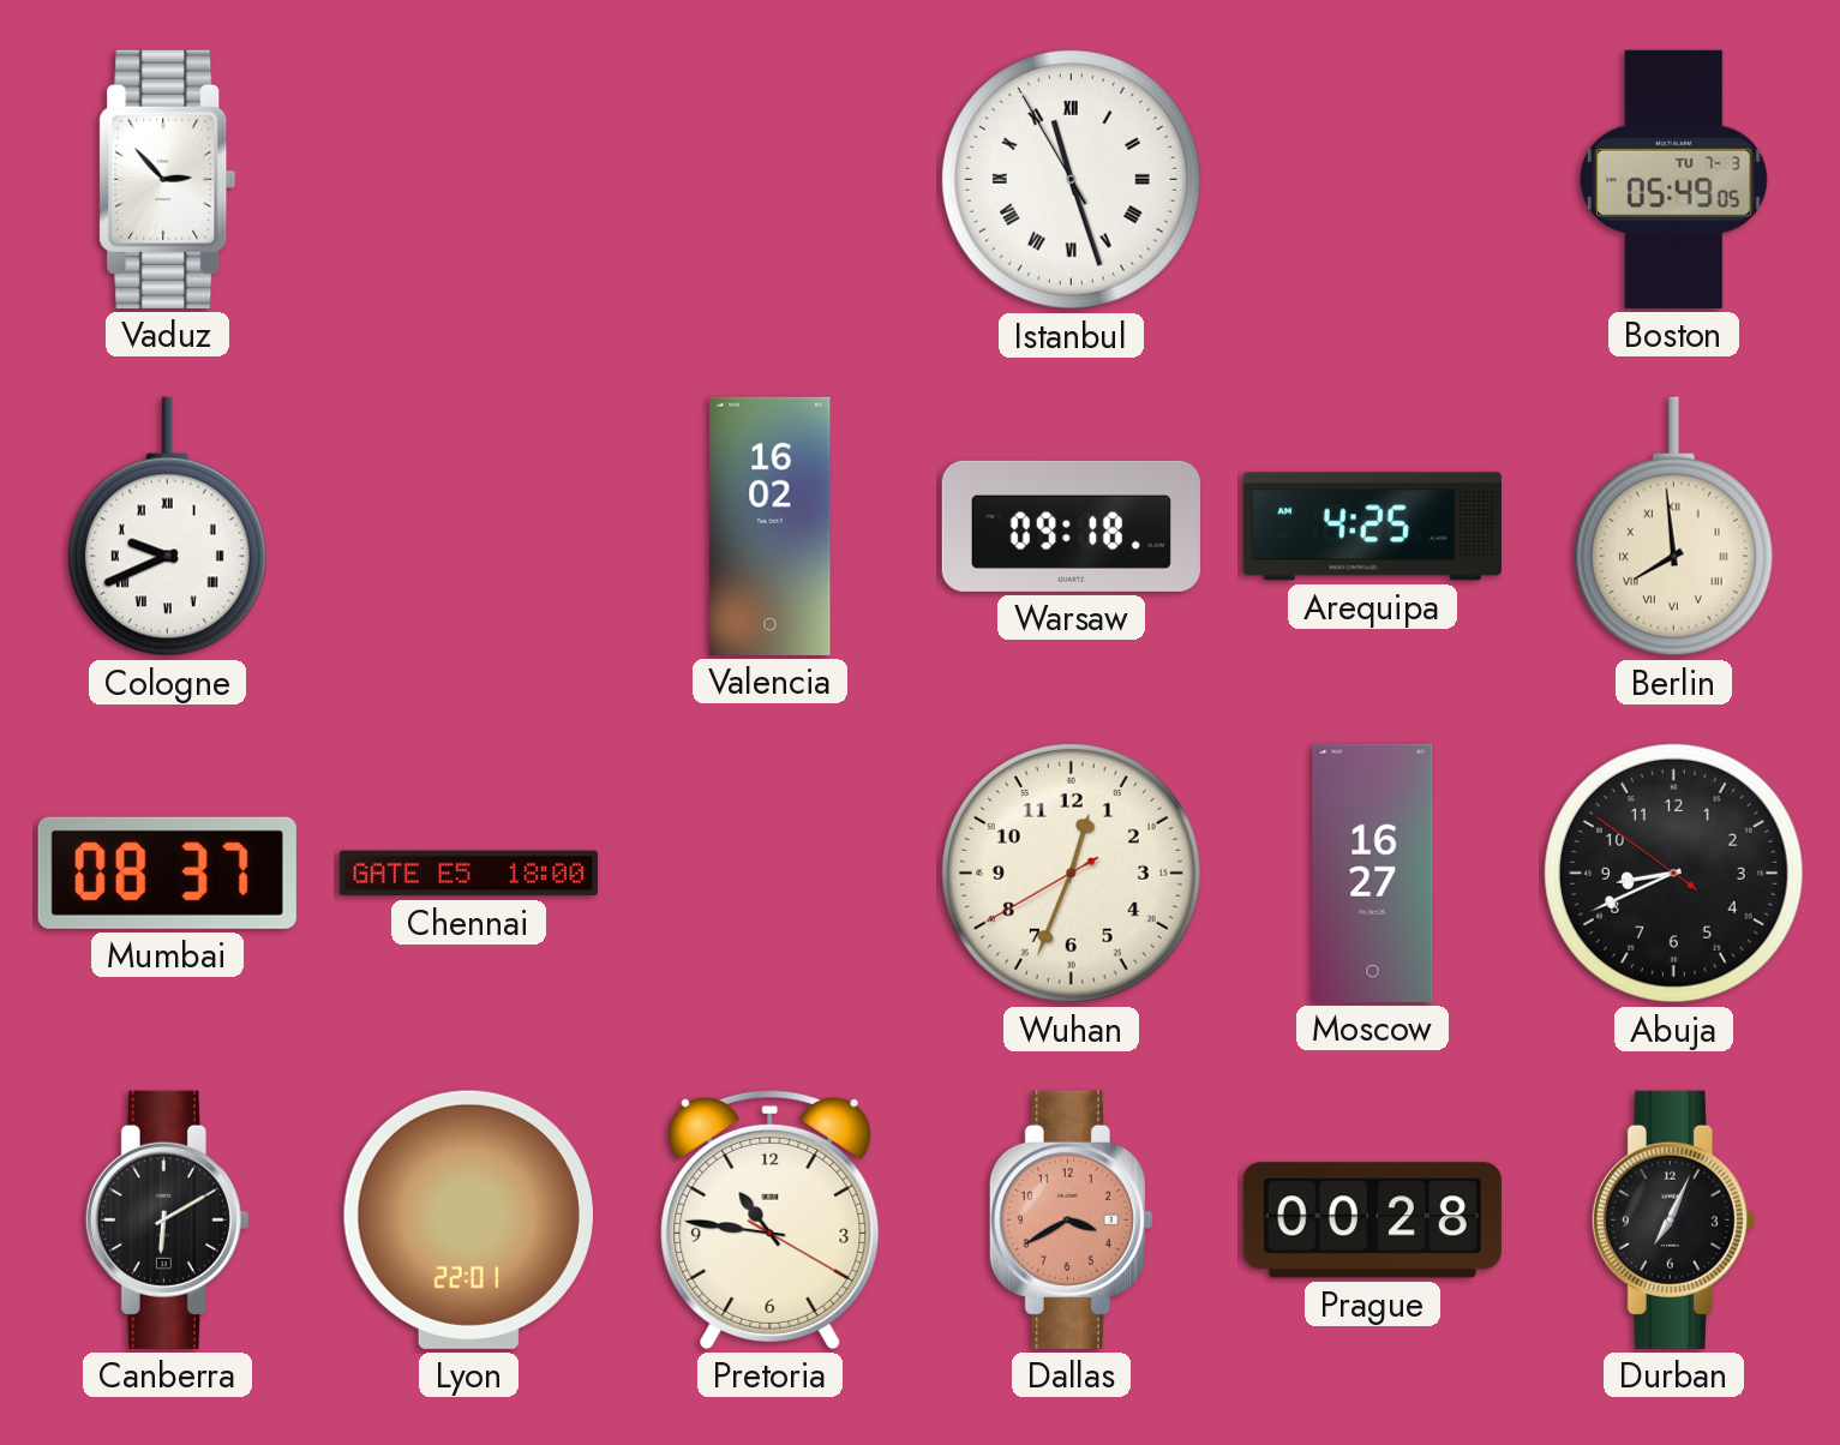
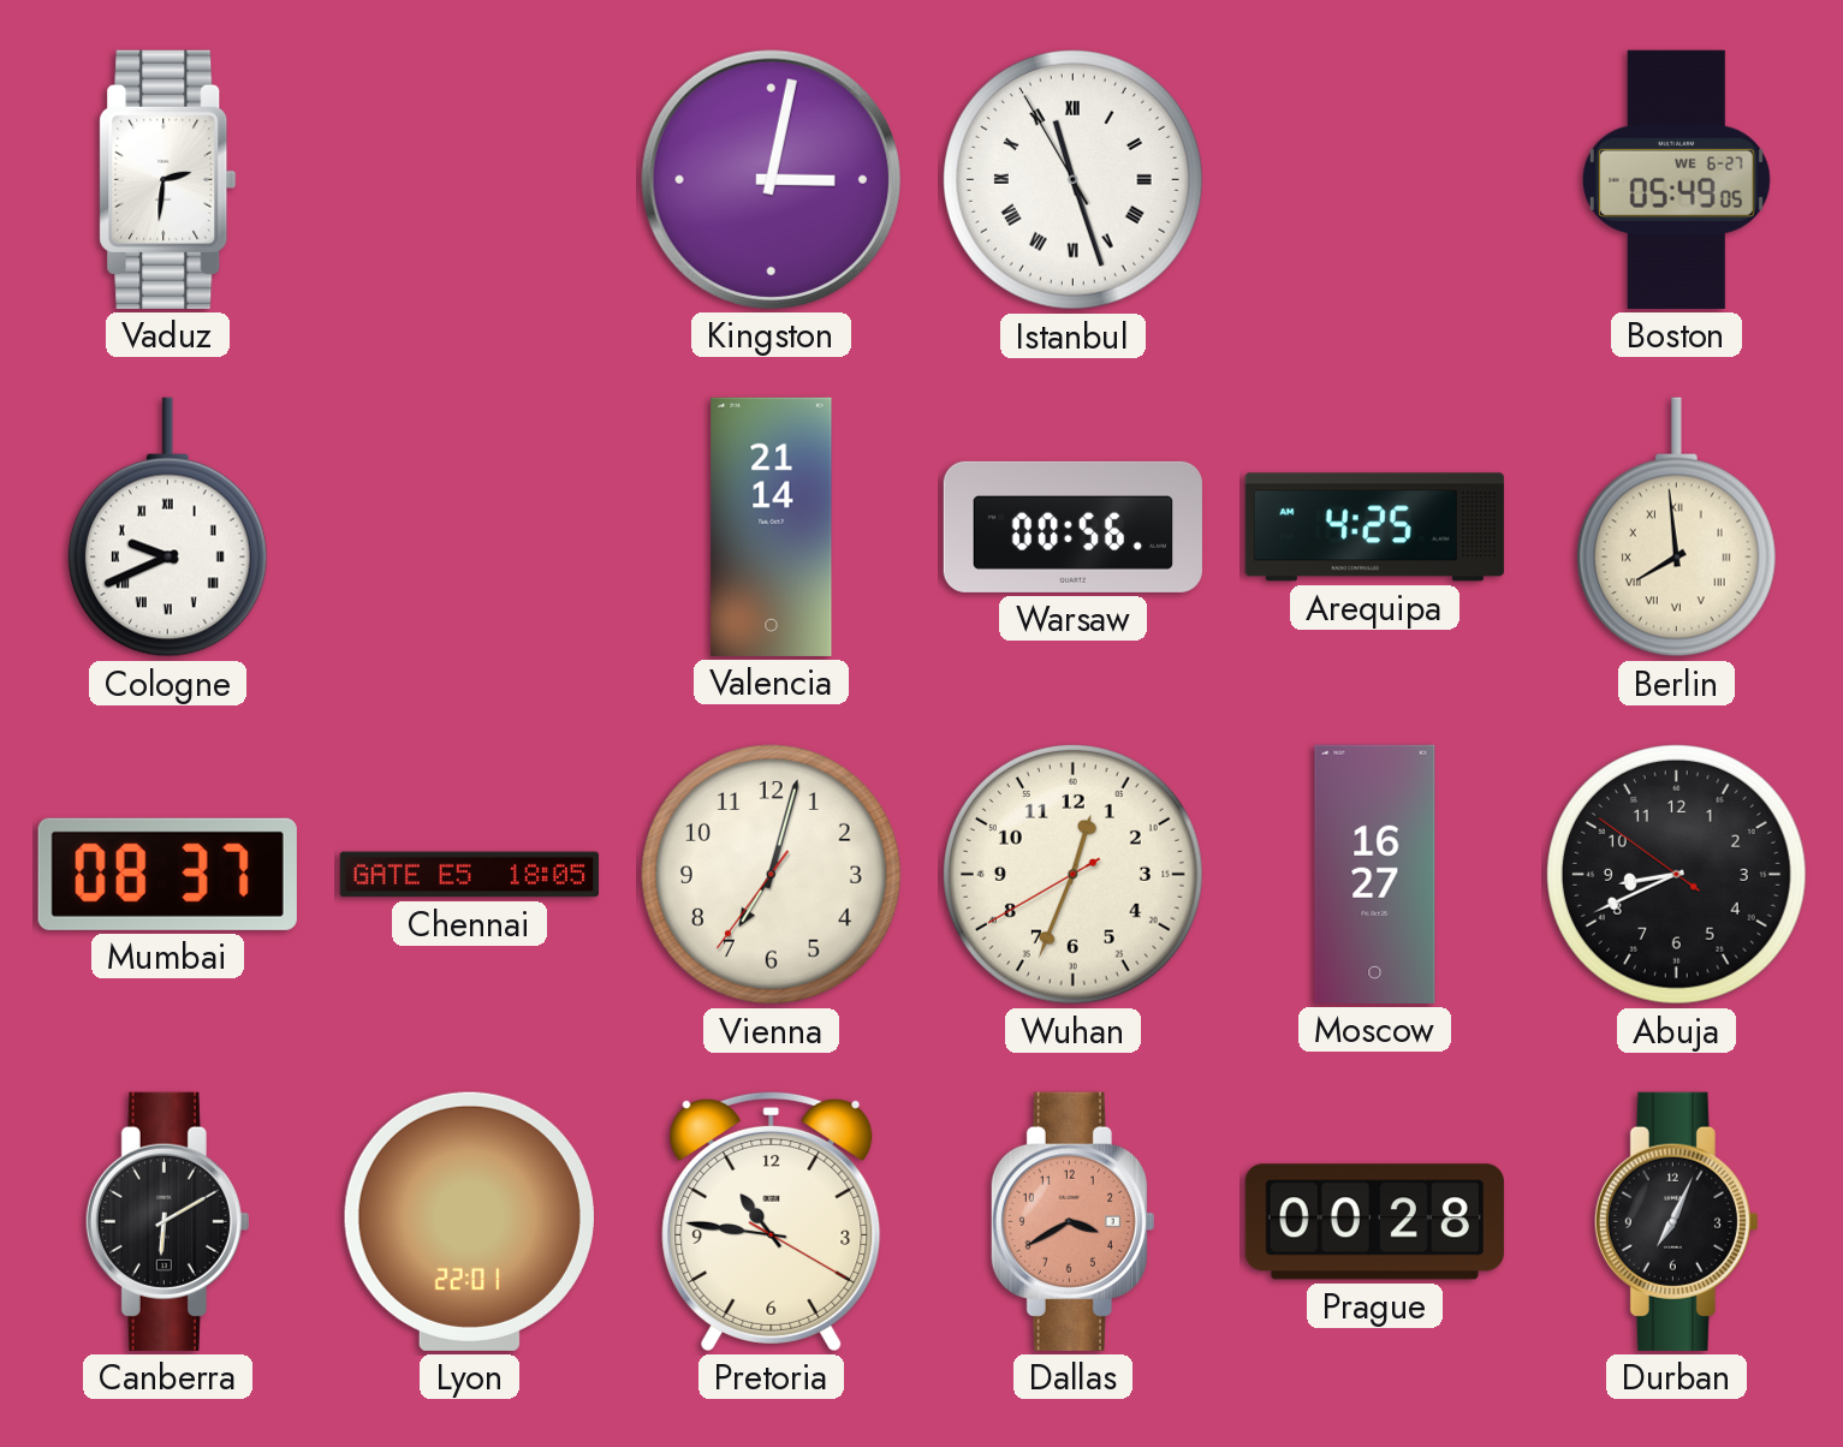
Vaduz: 2:53 -> 2:31 (168, 179)
Kingston: none -> 3:02 (771, 179)
Boston date: TU 7-3 -> WE 6-27 (1676, 179)
Valencia: 16:02 -> 21:14 (772, 526)
Warsaw: 09:18 -> 00:56 (1072, 526)
Chennai: 18:00 -> 18:05 (469, 875)
Vienna: none -> 7:02 (771, 874)
